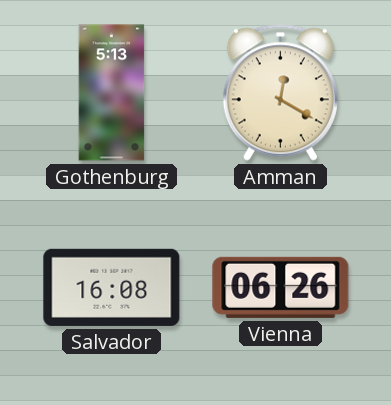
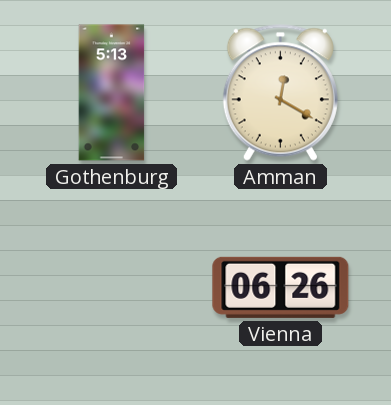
Salvador: 16:08 -> none (112, 287)
